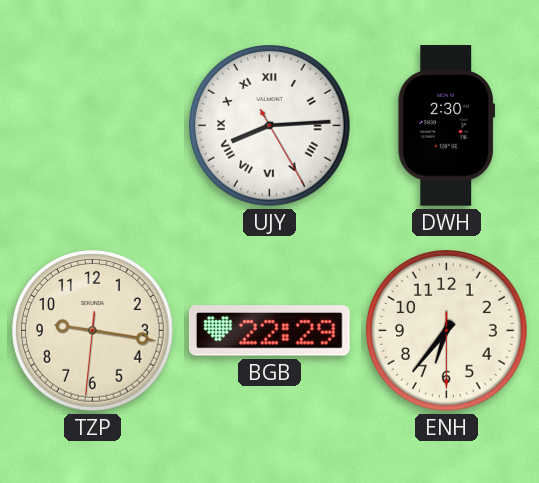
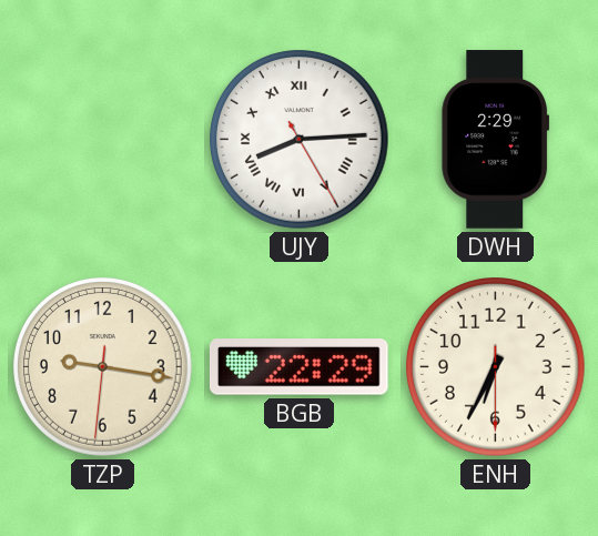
DWH: 2:30 -> 2:29 (496, 140)
ENH: 6:36 -> 6:34 (496, 367)
